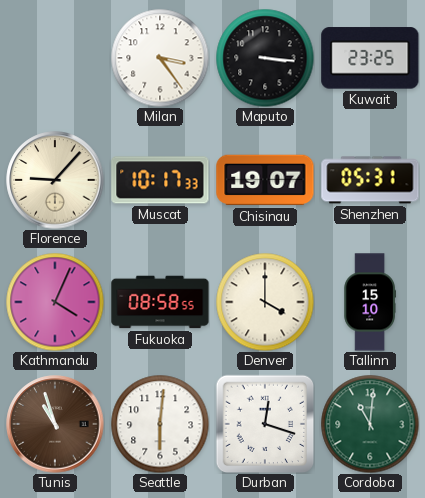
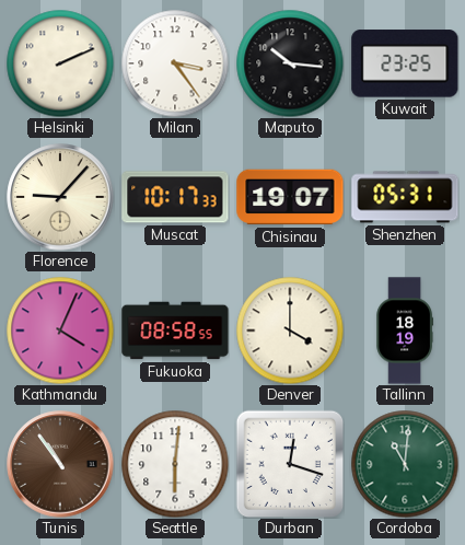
Helsinki: none -> 2:11 (60, 63)
Maputo: 3:16 -> 10:16 (290, 63)
Tallinn: 15:10 -> 18:19 (404, 331)
Tunis: 10:57 -> 10:54 (60, 464)
